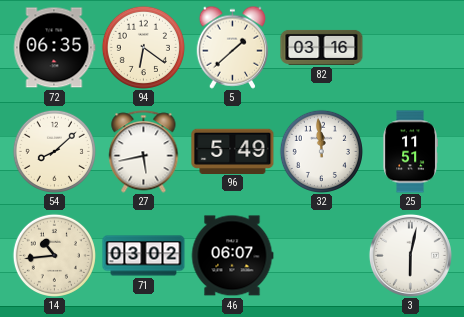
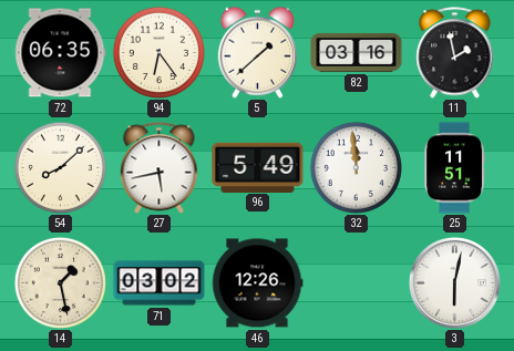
94: 6:21 -> 6:24 (158, 52)
11: none -> 1:58 (455, 53)
14: 10:44 -> 1:28 (60, 282)
46: 06:07 -> 12:26 (257, 283)
